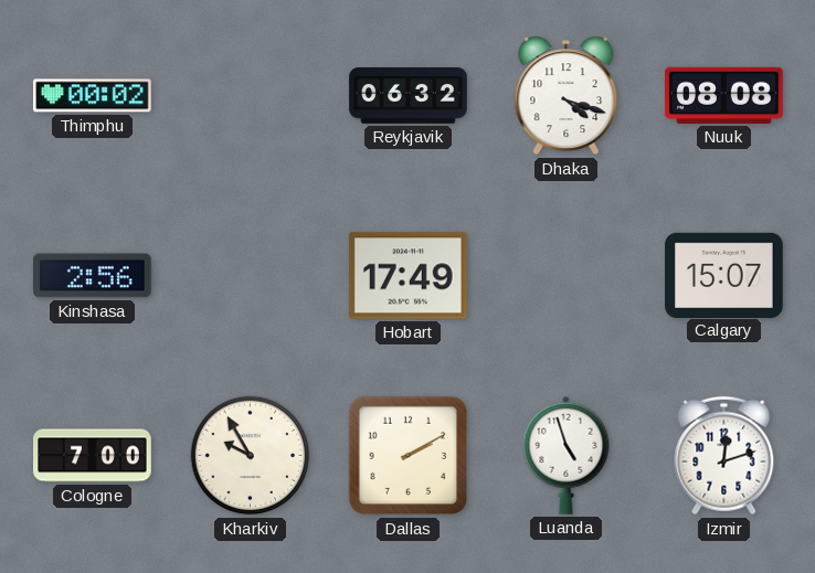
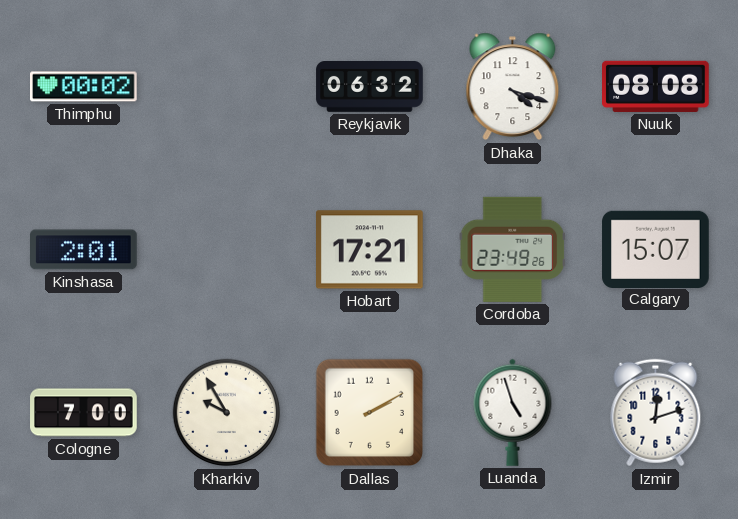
Kinshasa: 2:56 -> 2:01 (84, 250)
Hobart: 17:49 -> 17:21 (370, 250)
Cordoba: none -> 23:49 (512, 249)
